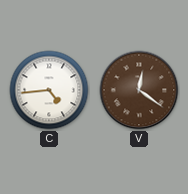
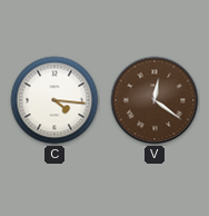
C: 4:44 -> 4:16 (54, 100)
